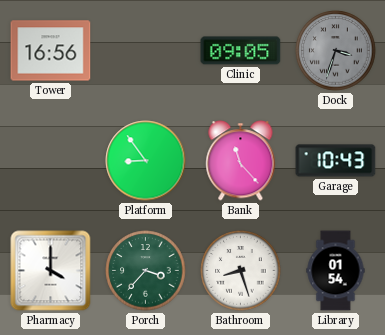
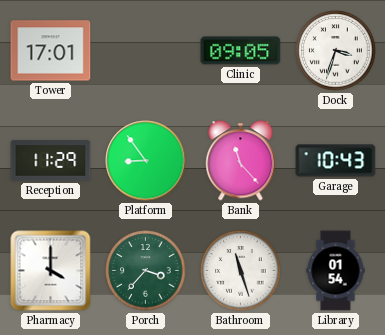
Tower: 16:56 -> 17:01 (51, 51)
Dock dial: grey -> white (336, 51)
Reception: none -> 11:29 (51, 161)
Bathroom: 8:27 -> 11:27 (241, 271)
